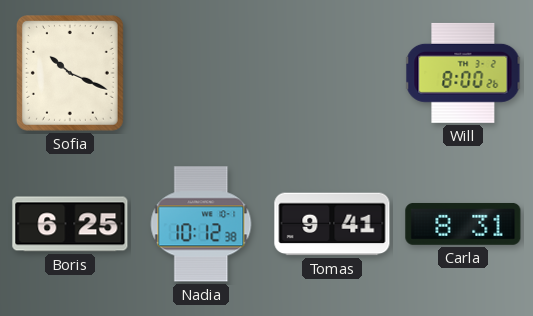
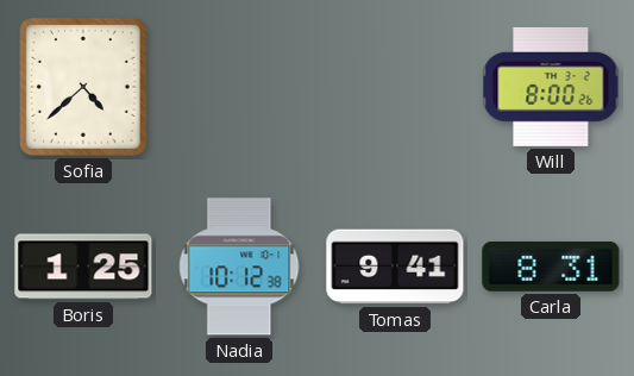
Sofia: 10:19 -> 4:38 (83, 87)
Boris: 6:25 -> 1:25 (83, 267)
